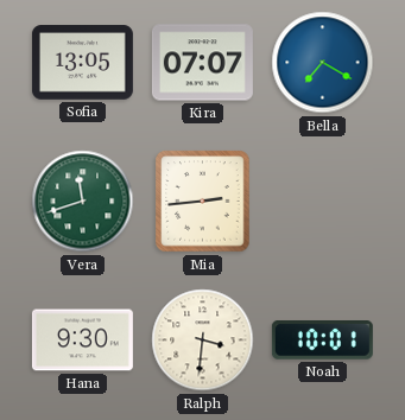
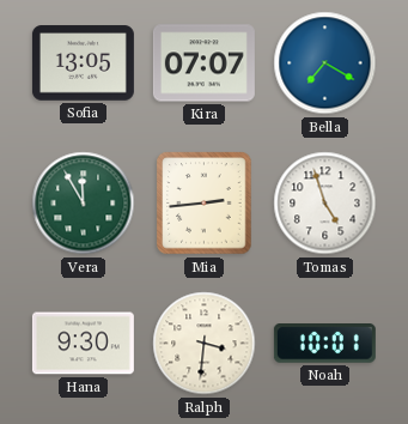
Vera: 11:42 -> 11:55 (84, 204)
Tomas: none -> 4:57 (325, 204)
